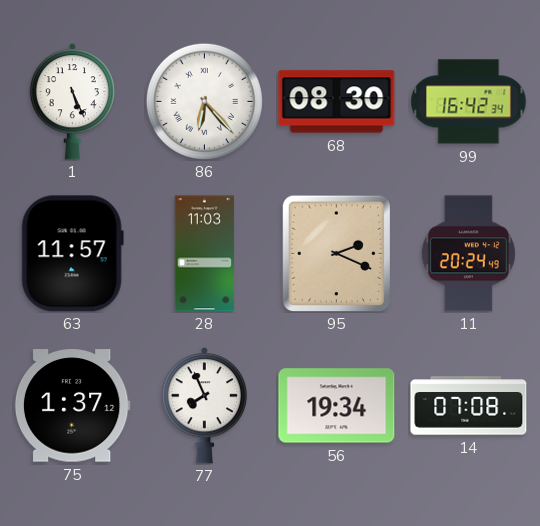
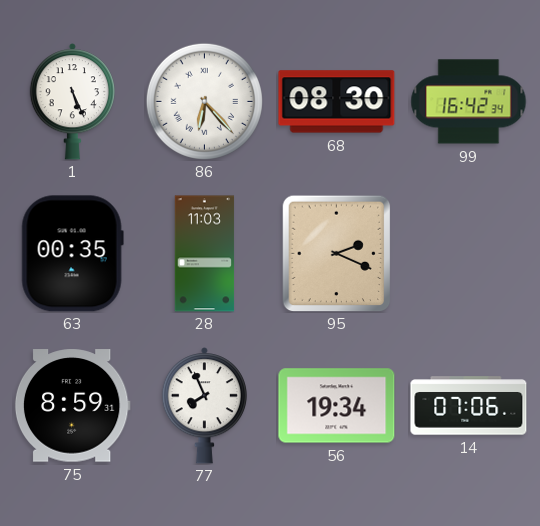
63: 11:57 -> 00:35 (72, 254)
11: 20:24 -> none (468, 254)
75: 1:37 -> 8:59 (72, 406)
14: 07:08 -> 07:06 (469, 406)
